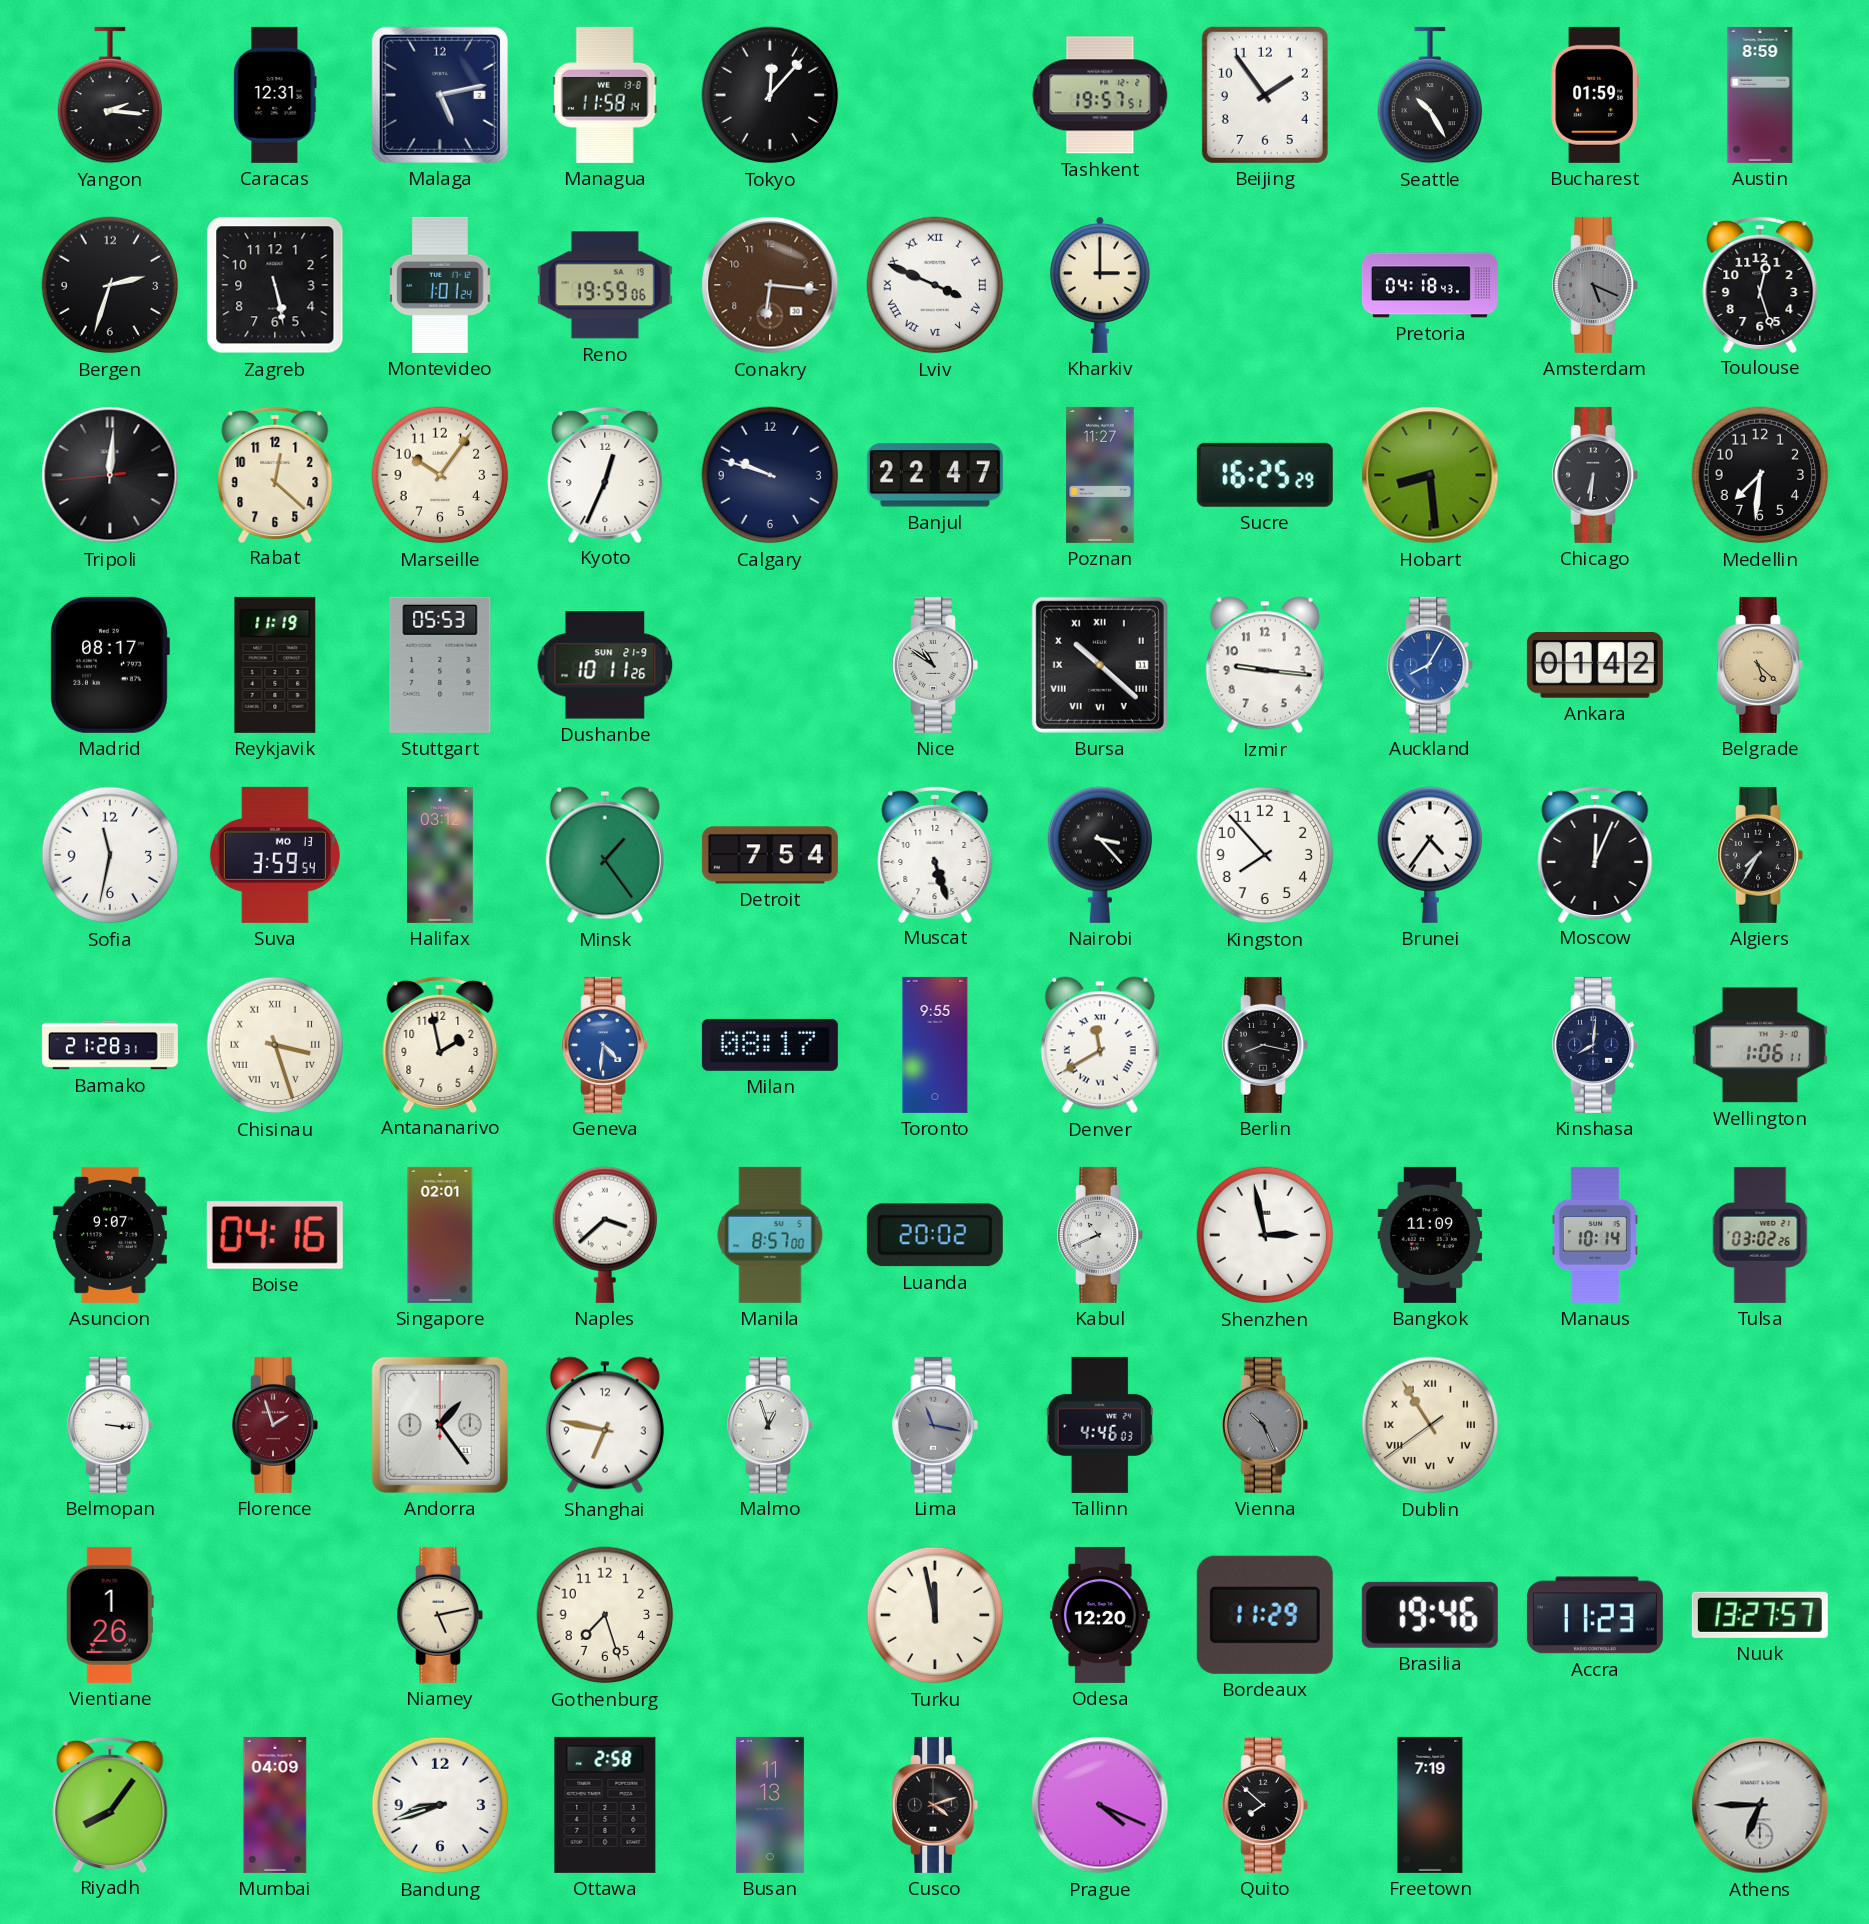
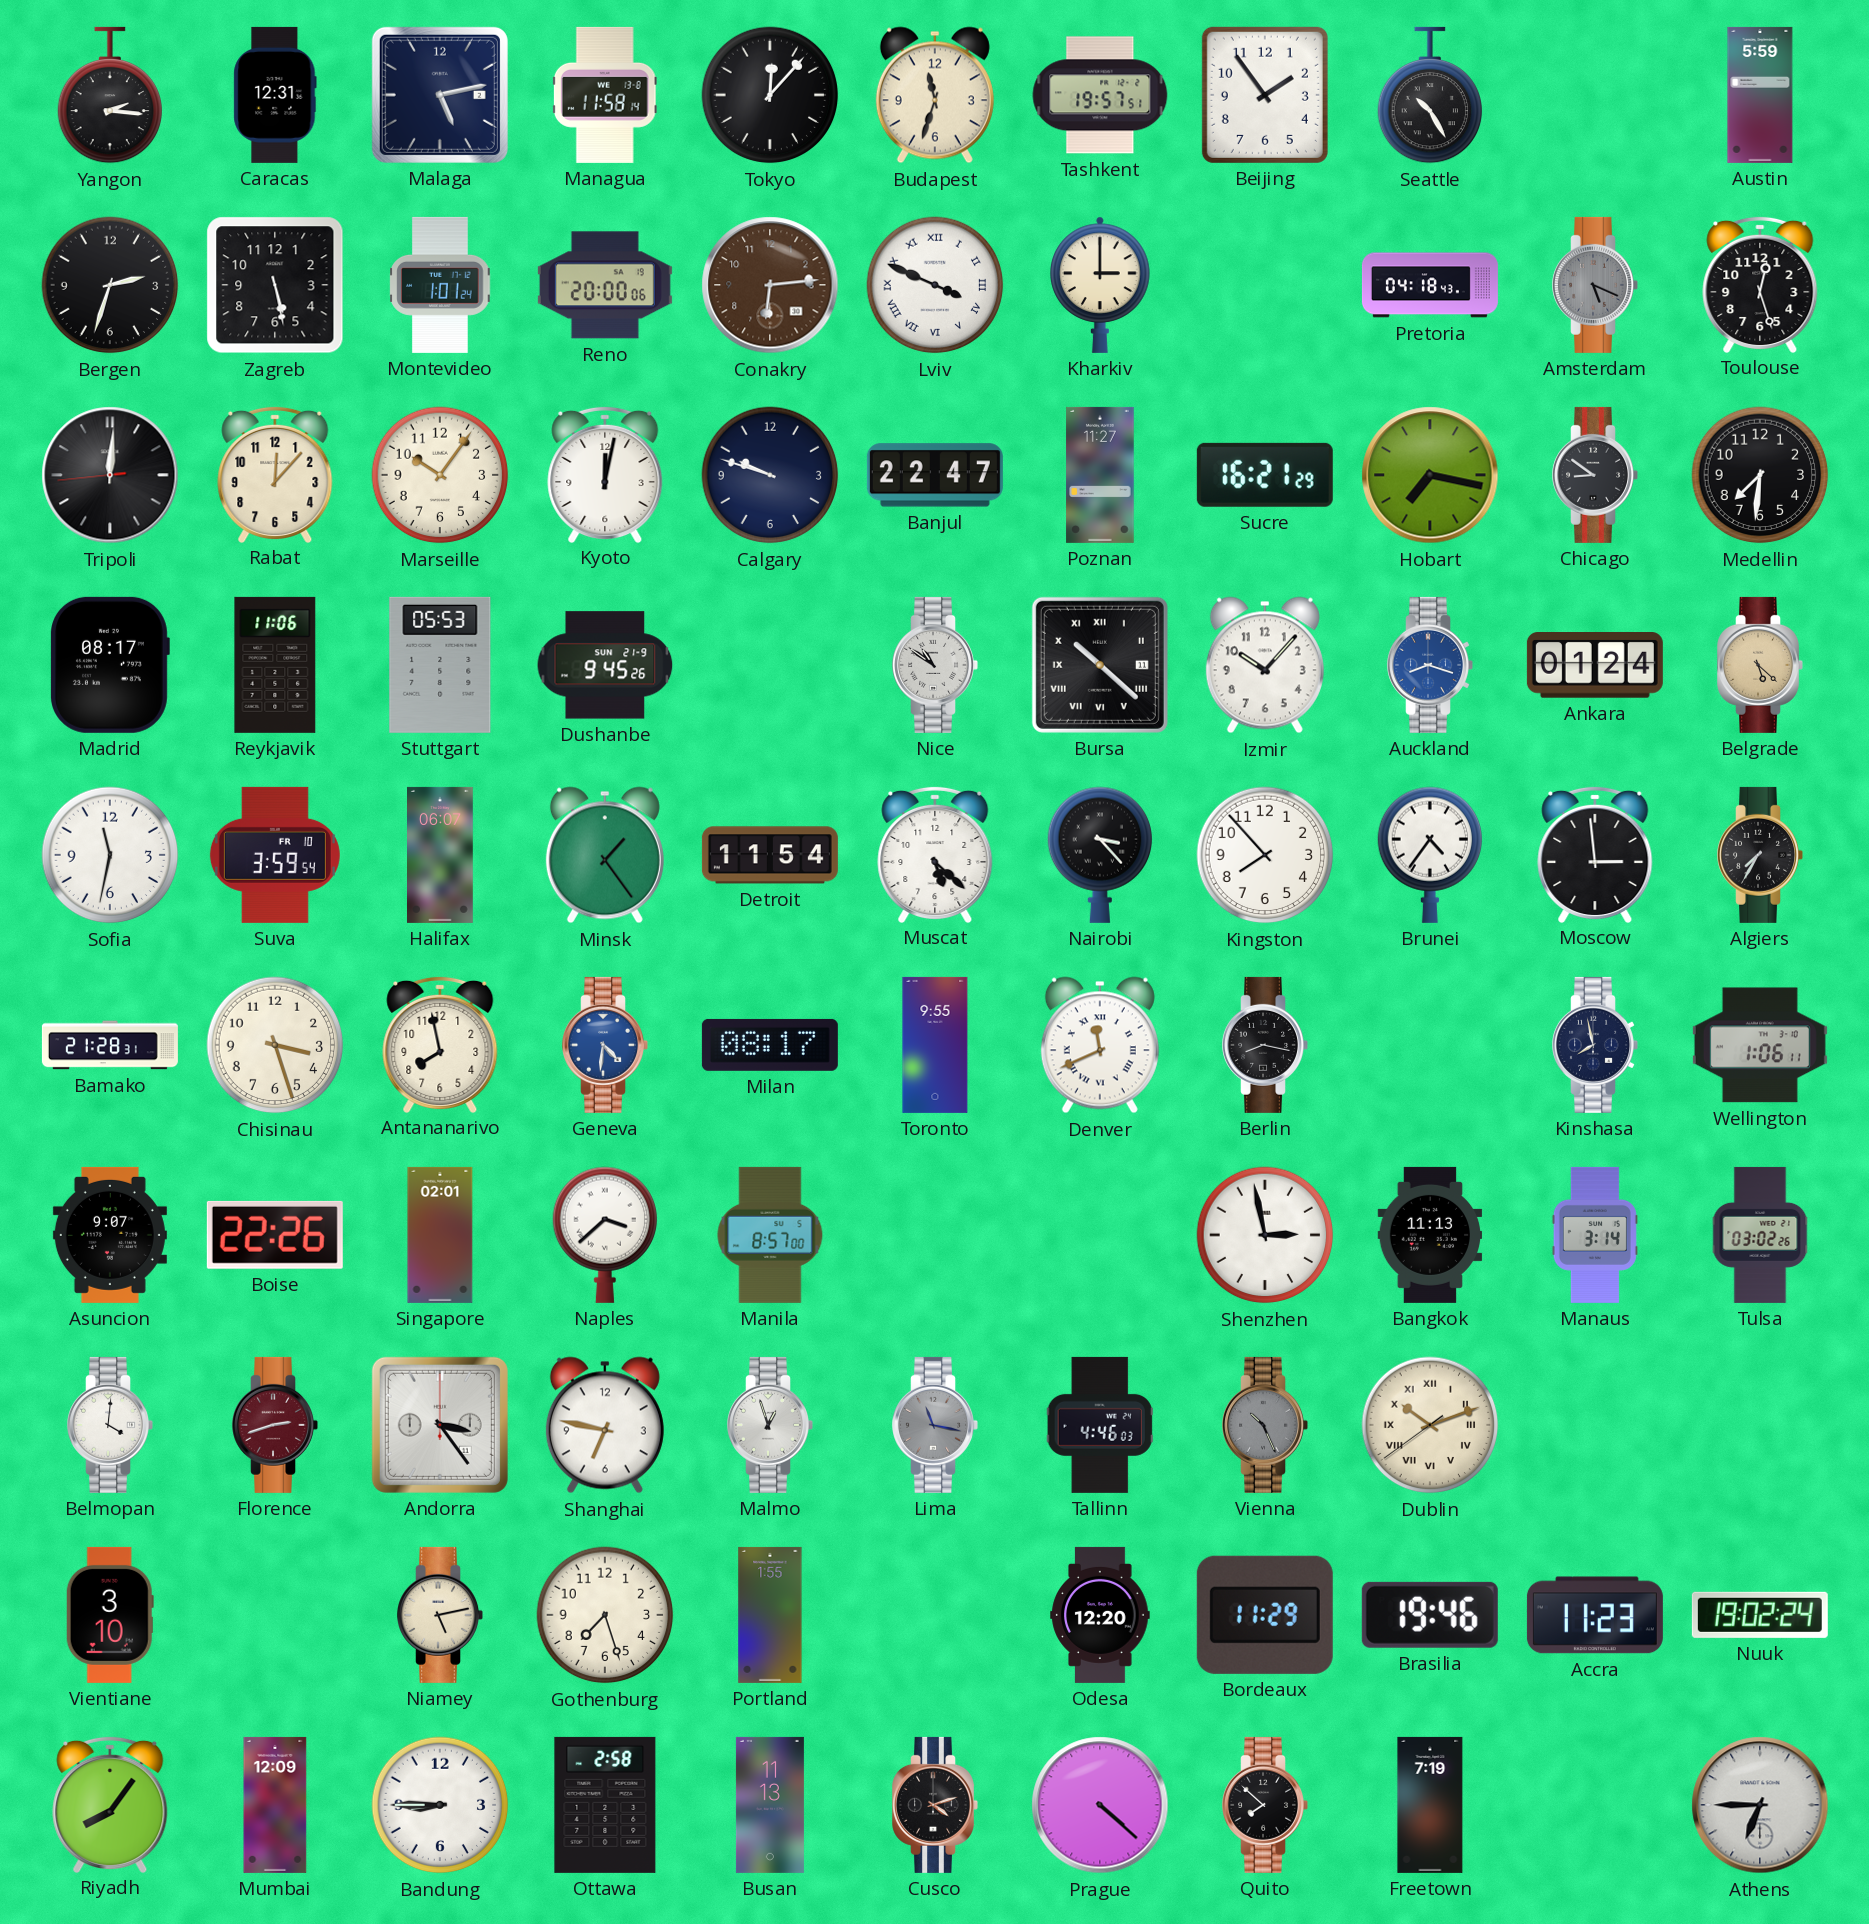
Budapest: none -> 11:33 (935, 95)
Bucharest: 01:59 -> none (1595, 95)
Austin: 8:59 -> 5:59 (1760, 95)
Reno: 19:59 -> 20:00 (605, 285)
Conakry: 6:16 -> 6:14 (770, 285)
Rabat: 12:22 -> 12:07 (275, 474)
Kyoto: 12:34 -> 12:02 (605, 474)
Sucre: 16:25 -> 16:21 (1265, 475)
Hobart: 8:29 -> 7:17 (1430, 475)
Chicago: 6:31 -> 8:51 (1595, 475)
Reykjavik: 11:19 -> 11:06 (275, 665)
Dushanbe: 10:11 -> 9:45 (605, 665)
Izmir: 9:16 -> 10:07 (1265, 665)
Auckland: 8:05 -> 8:18 (1430, 665)
Ankara: 01:42 -> 01:24 (1595, 666)
Suva date: MO 13 -> FR 10 (275, 855)
Halifax: 03:12 -> 06:07 (441, 855)
Detroit: 7:54 -> 11:54 (770, 855)
Muscat: 5:27 -> 5:22 (935, 854)
Moscow: 12:04 -> 2:59 (1595, 854)
Chisinau numerals: Roman -> Arabic (275, 1045)
Antananarivo: 1:58 -> 7:58 (440, 1044)
Denver: 11:40 -> 11:41 (1100, 1045)
Kinshasa: 8:01 -> 7:58 (1595, 1045)
Boise: 04:16 -> 22:26 (275, 1235)
Luanda: 20:02 -> none (935, 1235)
Kabul: 10:41 -> none (1100, 1235)
Bangkok: 11:09 -> 11:13 (1430, 1235)
Manaus: 10:14 -> 3:14 (1595, 1235)
Belmopan: 3:16 -> 4:01 (110, 1425)
Florence: 1:57 -> 2:42 (275, 1425)
Andorra: 1:24 -> 3:24 (440, 1425)
Dublin: 10:54 -> 10:11 (1430, 1425)
Vientiane: 1:26 -> 3:10 (110, 1615)
Portland: none -> 1:55 (770, 1615)
Turku: 11:58 -> none (935, 1615)
Nuuk: 13:27 -> 19:02 (1760, 1615)
Mumbai: 04:09 -> 12:09 (275, 1805)
Bandung: 8:42 -> 8:45 (440, 1805)
Prague: 4:19 -> 4:22 (1100, 1805)
